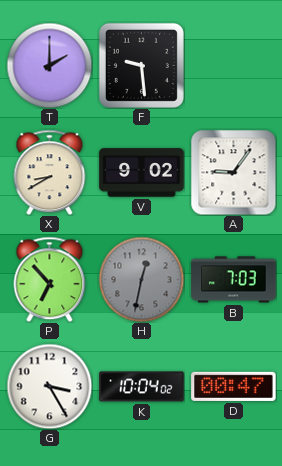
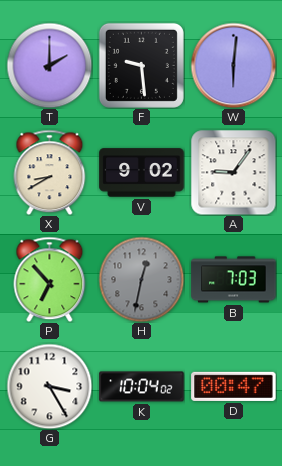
W: none -> 6:01 (233, 65)
